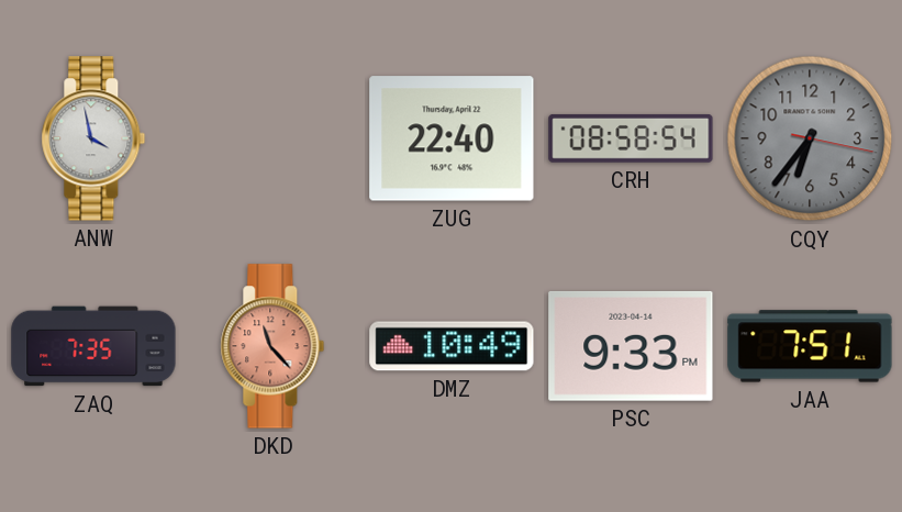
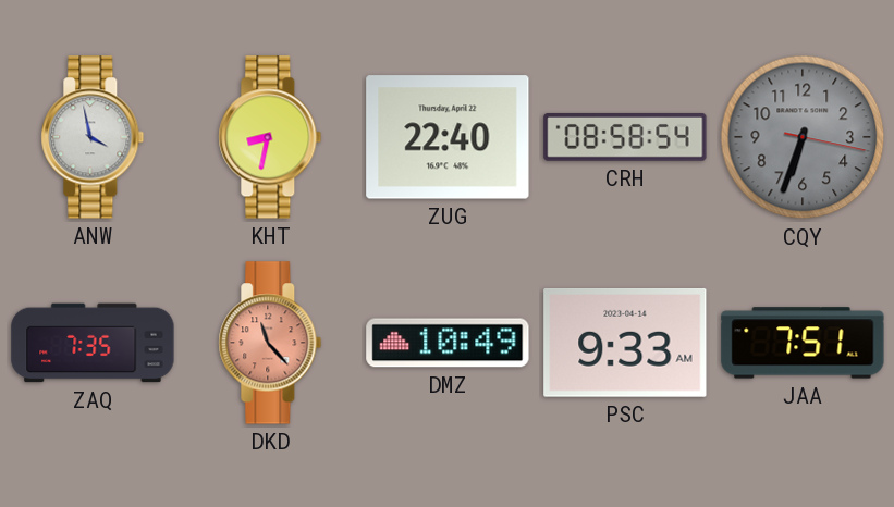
KHT: none -> 8:32 (270, 137)
CQY: 6:36 -> 6:33 (803, 137)
PSC: 9:33 PM -> 9:33 AM (625, 343)
